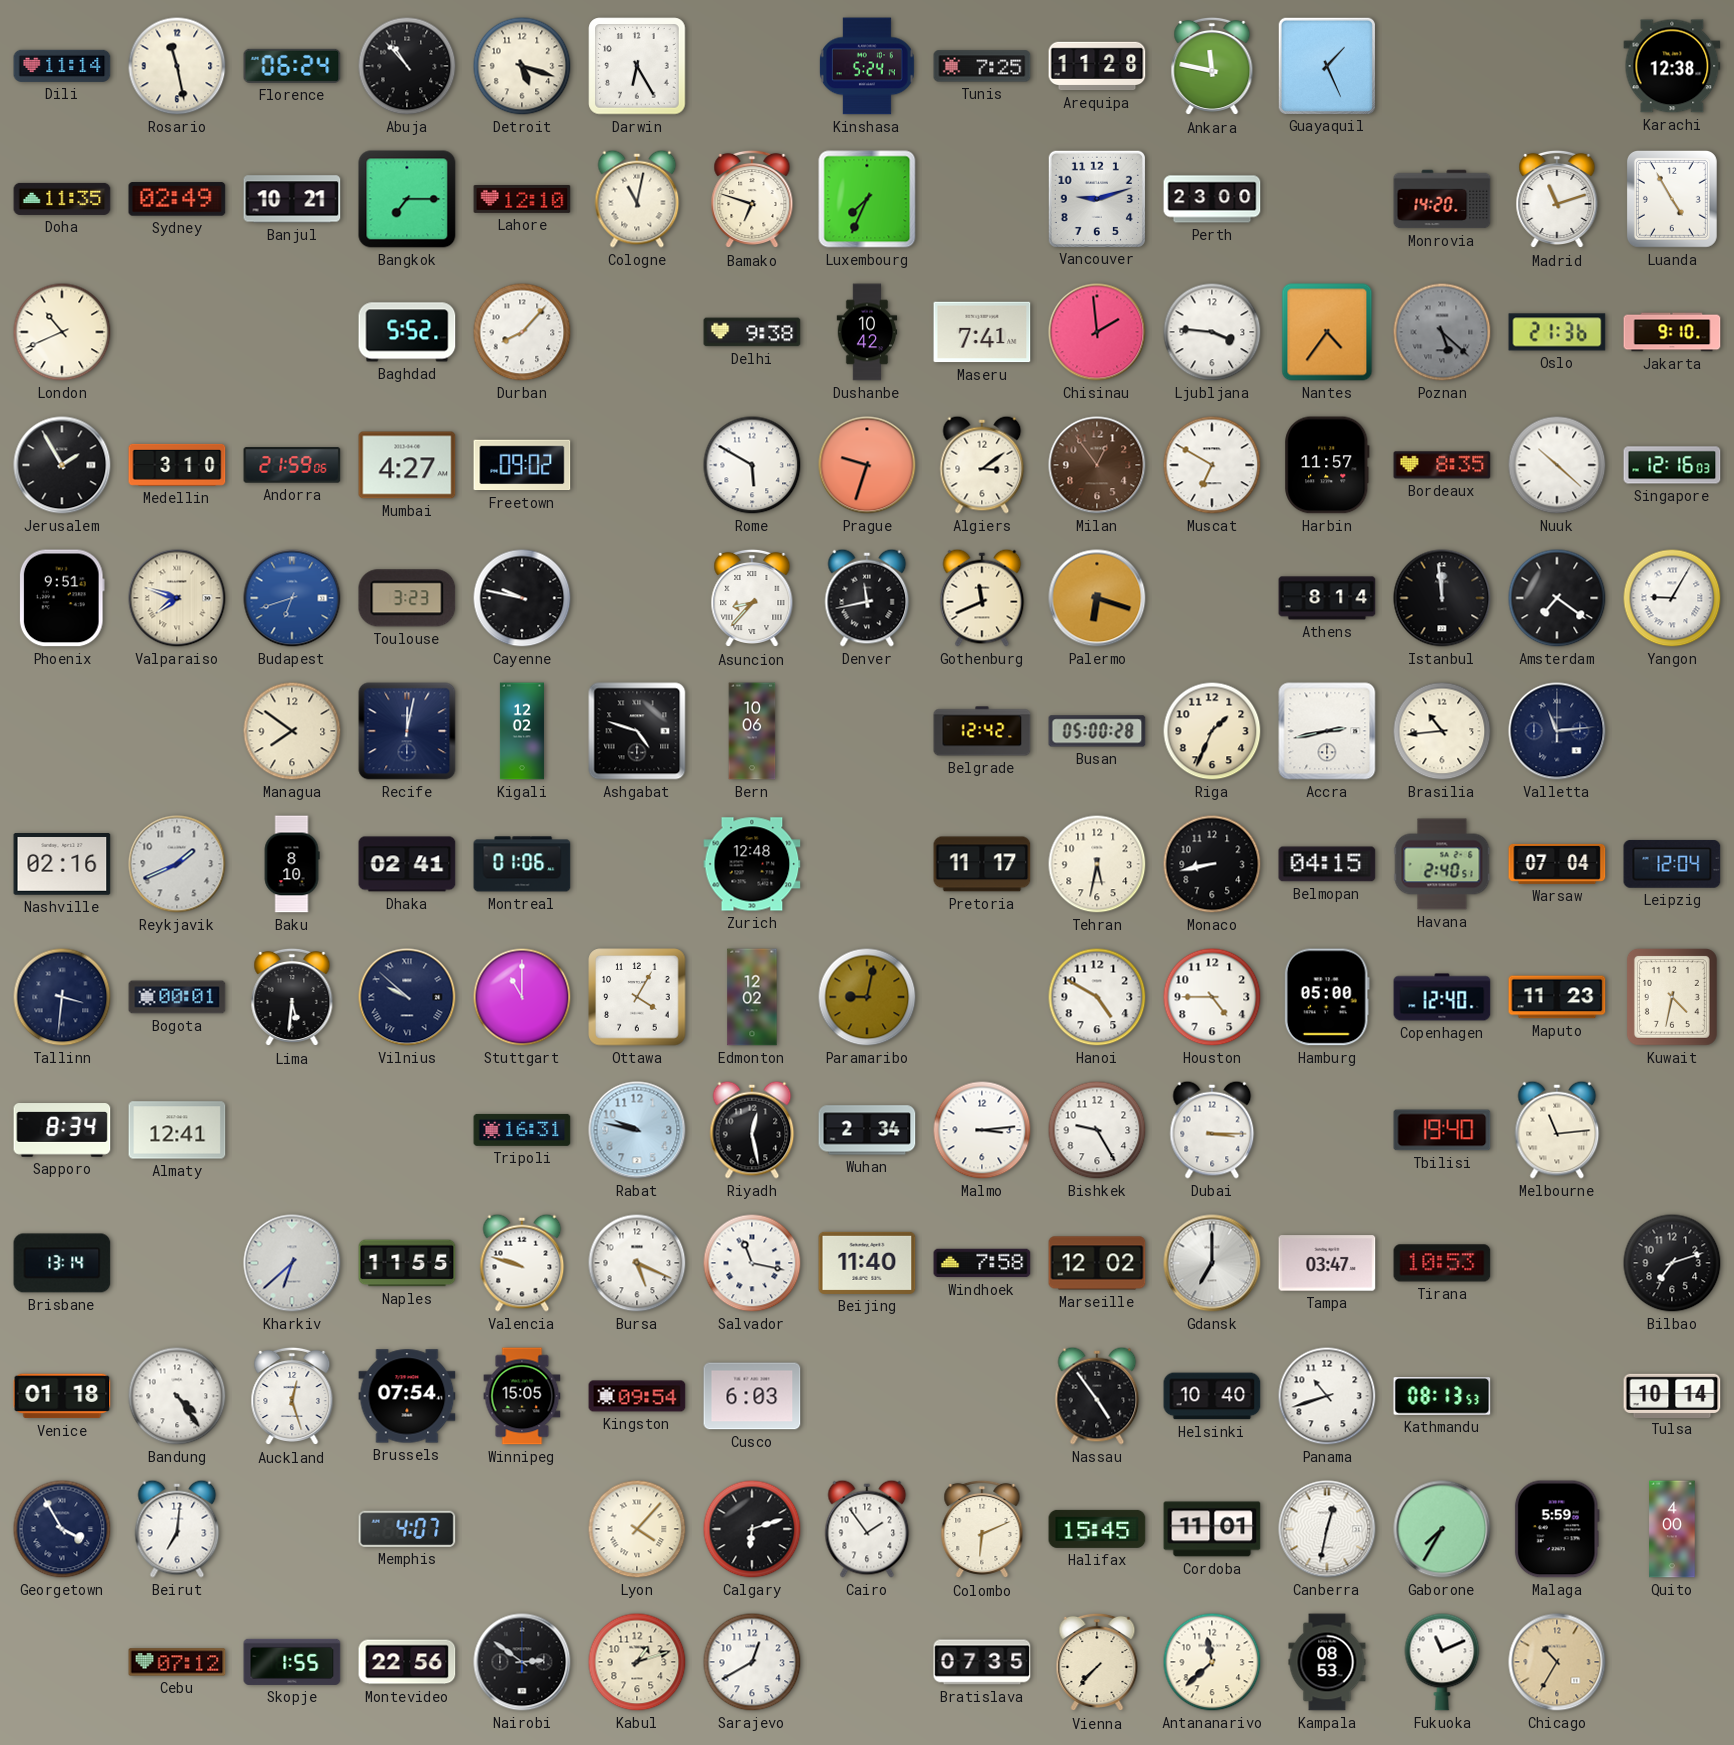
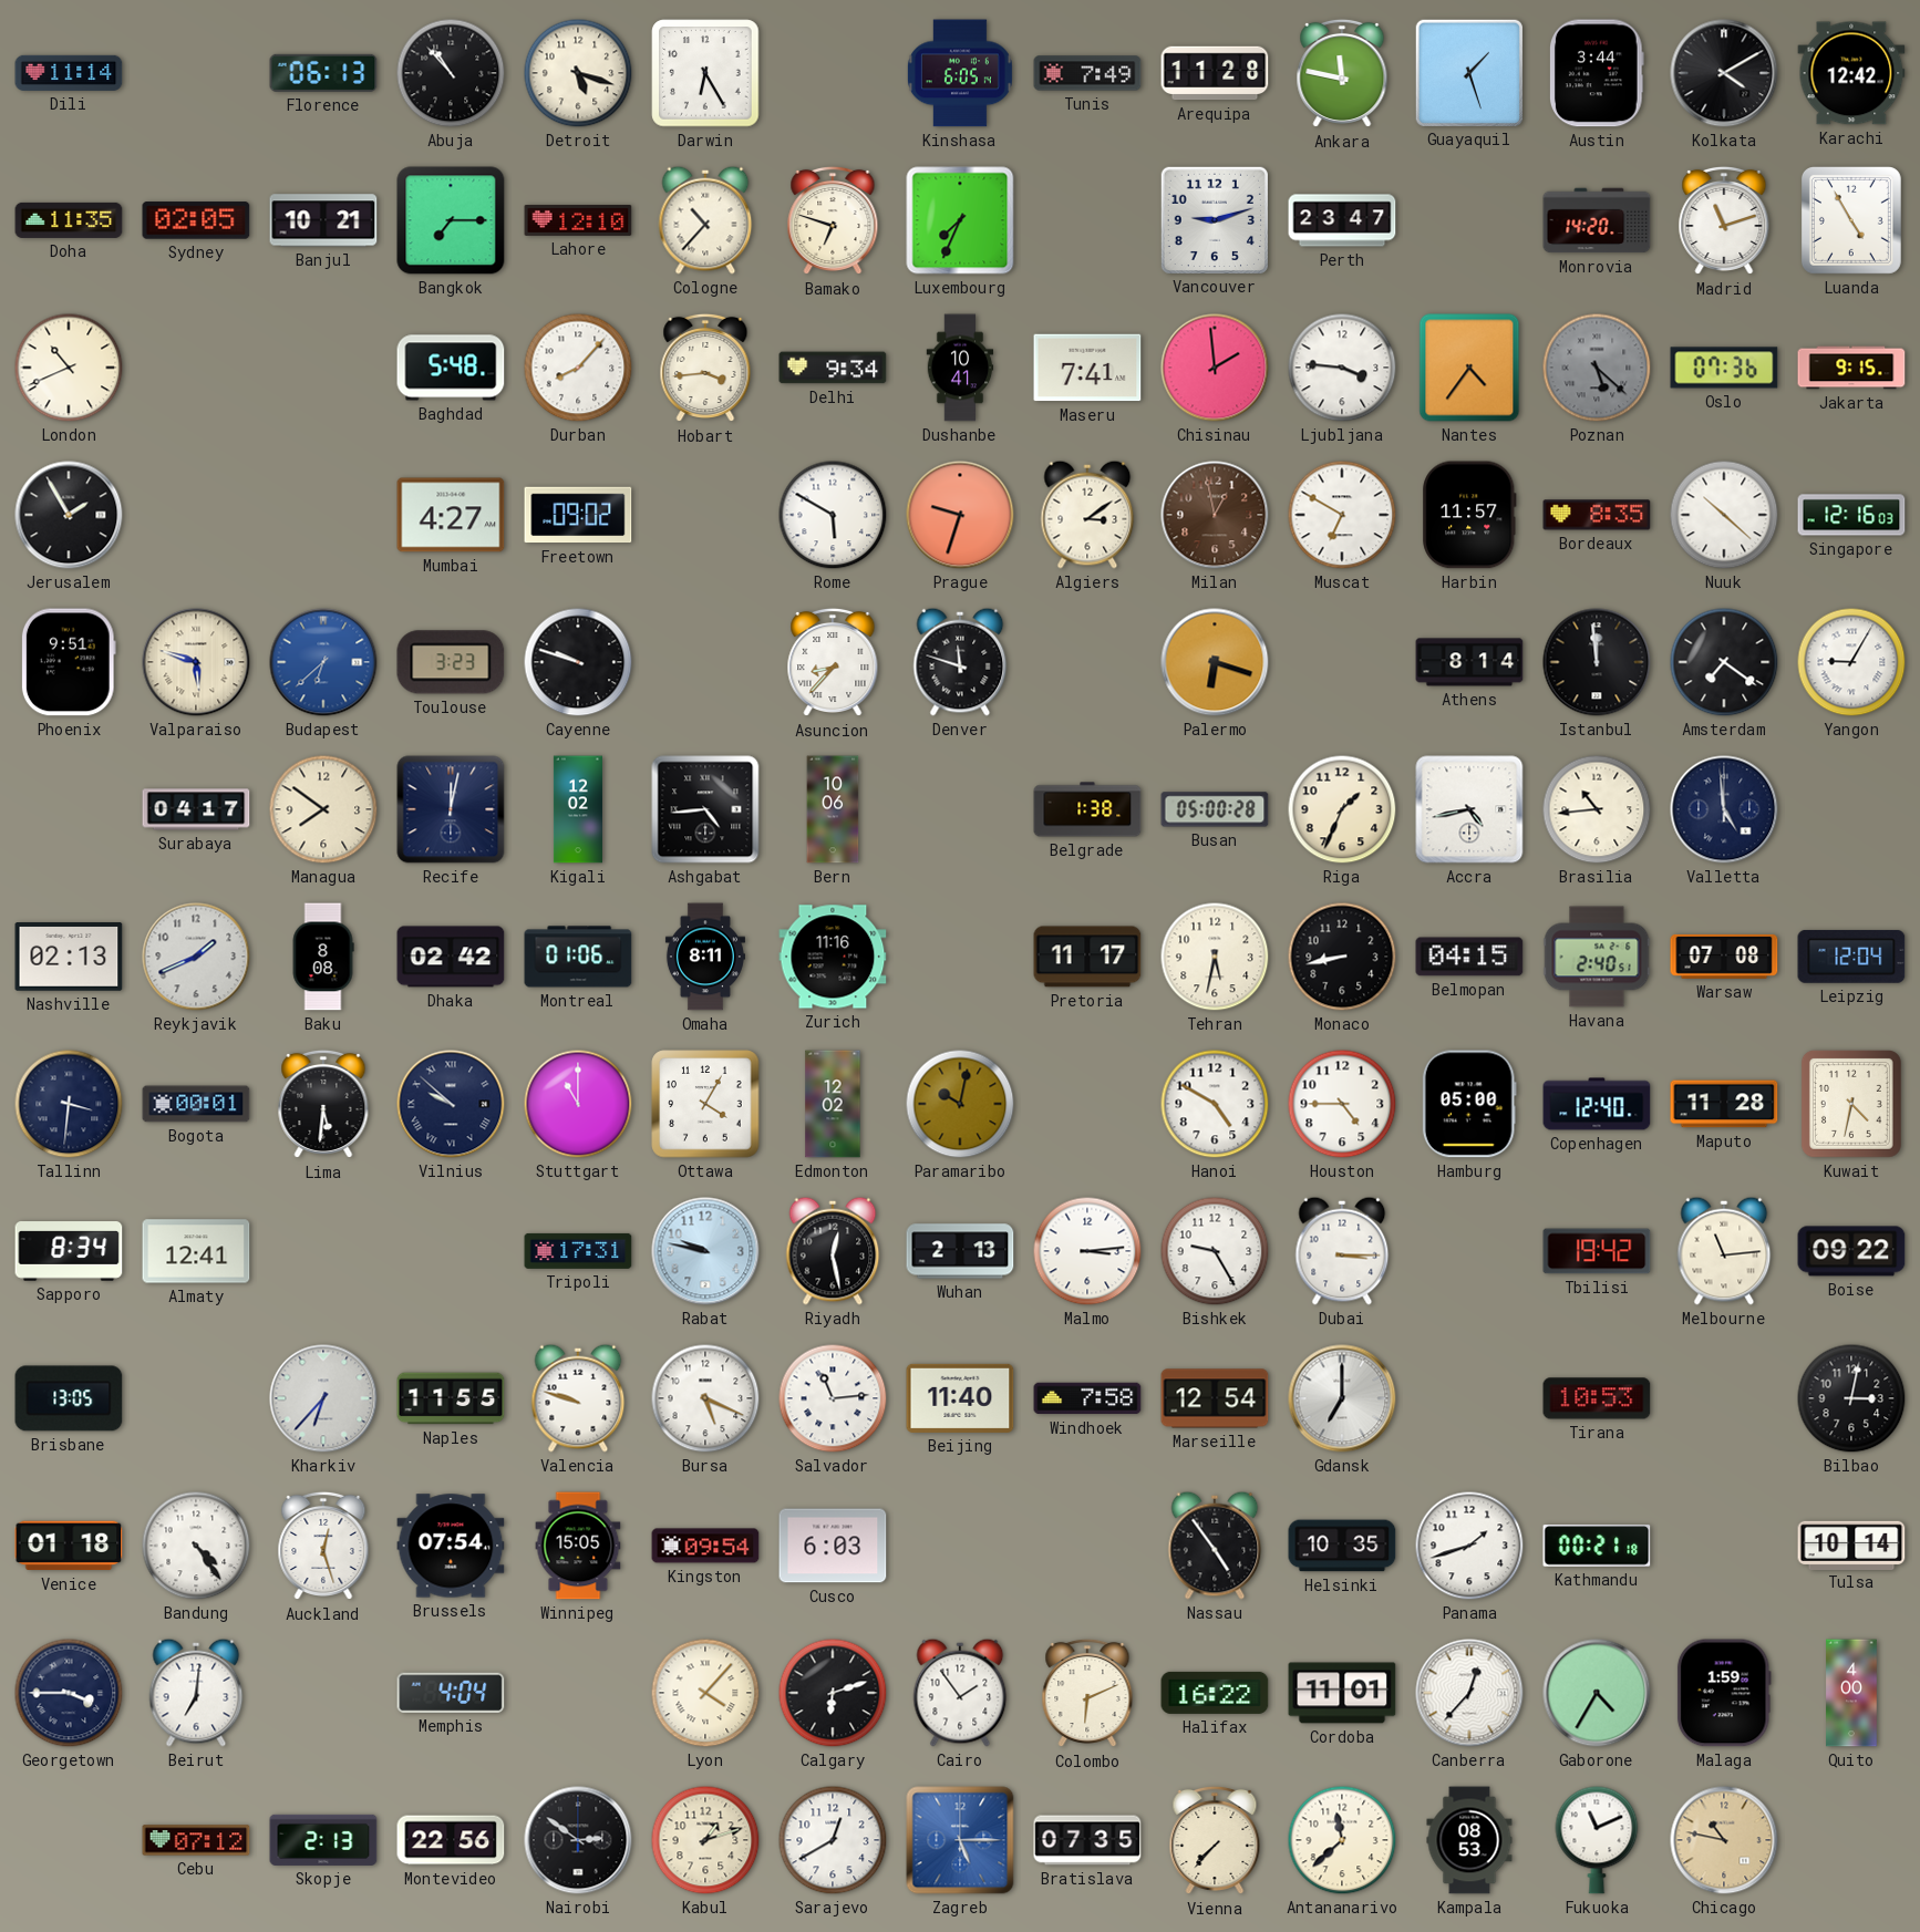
Rosario: 11:28 -> none (177, 66)
Florence: 06:24 -> 06:13 (323, 73)
Kinshasa: 5:24 -> 6:05 (960, 73)
Tunis: 7:25 -> 7:49 (1087, 73)
Guayaquil: 1:26 -> 1:27 (1468, 72)
Austin: none -> 3:44 (1597, 73)
Kolkata: none -> 4:10 (1724, 73)
Karachi: 12:38 -> 12:42 (1851, 73)
Sydney: 02:49 -> 02:05 (196, 220)
Cologne: 11:02 -> 10:37 (705, 220)
Perth: 23:00 -> 23:47 (1342, 220)
Baghdad: 5:52 -> 5:48 (451, 368)
Hobart: none -> 3:44 (705, 368)
Delhi: 9:38 -> 9:34 (833, 368)
Dushanbe: 10:42 -> 10:41 (960, 368)
Oslo: 21:36 -> 07:36 (1724, 368)
Jakarta: 9:10 -> 9:15 (1851, 368)
Medellin: 3:10 -> none (177, 465)
Andorra: 21:59 -> none (292, 465)
Milan: 12:54 -> 12:58 (1215, 515)
Valparaiso: 7:48 -> 5:48 (196, 662)
Budapest: 6:42 -> 6:38 (323, 662)
Cayenne: 9:47 -> 9:48 (578, 662)
Denver: 11:43 -> 11:48 (960, 662)
Gothenburg: 11:41 -> none (982, 598)
Surabaya: none -> 04:17 (196, 809)
Ashgabat: 4:48 -> 4:44 (705, 809)
Belgrade: 12:42 -> 1:38 (1087, 809)
Accra: 2:43 -> 4:43 (1469, 809)
Valletta: 11:14 -> 4:59 (1724, 809)
Nashville: 02:16 -> 02:13 (69, 958)
Baku: 8:10 -> 8:08 (323, 957)
Dhaka: 02:41 -> 02:42 (451, 957)
Omaha: none -> 8:11 (705, 957)
Zurich: 12:48 -> 11:16 (833, 957)
Warsaw: 07:04 -> 07:08 (1724, 957)
Paramaribo: 9:02 -> 10:02 (960, 1104)
Maputo: 11:23 -> 11:28 (1724, 1104)
Tripoli: 16:31 -> 17:31 (578, 1251)
Wuhan: 2:34 -> 2:13 (960, 1251)
Tbilisi: 19:40 -> 19:42 (1597, 1251)
Boise: none -> 09:22 (1851, 1251)
Brisbane: 13:14 -> 13:05 (69, 1398)
Kharkiv: 6:38 -> 6:37 (323, 1398)
Salvador: 11:17 -> 11:14 (833, 1398)
Marseille: 12:02 -> 12:54 (1215, 1398)
Tampa: 03:47 -> none (1327, 1263)
Bilbao: 7:12 -> 3:02 (1851, 1398)
Helsinki: 10:40 -> 10:35 (1342, 1546)
Panama: 10:42 -> 1:42 (1469, 1546)
Kathmandu: 08:13 -> 00:21 (1597, 1546)
Georgetown: 3:55 -> 3:45 (69, 1693)
Memphis: 4:07 -> 4:04 (451, 1693)
Halifax: 15:45 -> 16:22 (1215, 1693)
Canberra: 12:32 -> 12:37 (1469, 1693)
Gaborone: 7:35 -> 4:35 (1597, 1693)
Malaga: 5:59 -> 1:59 (1724, 1693)
Skopje: 1:55 -> 2:13 (323, 1840)
Zagreb: none -> 5:15 (960, 1840)
Chicago: 10:35 -> 10:47 (1724, 1840)
